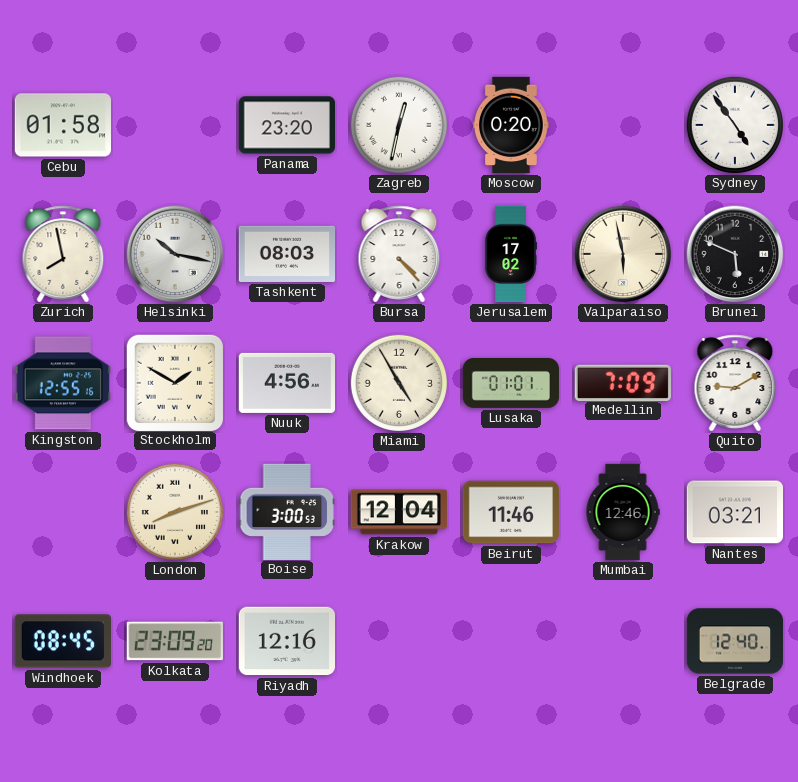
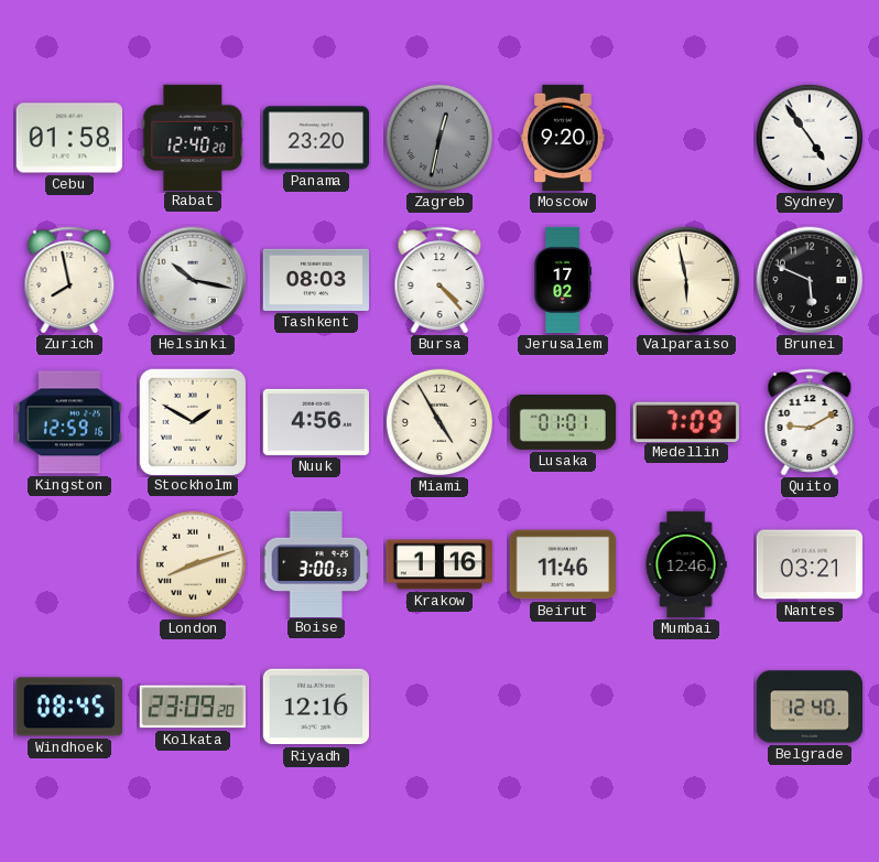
Rabat: none -> 12:40 (193, 137)
Zagreb dial: white -> grey (438, 137)
Moscow: 0:20 -> 9:20 (563, 138)
Kingston: 12:55 -> 12:59 (68, 422)
Krakow: 12:04 -> 1:16 (439, 564)
